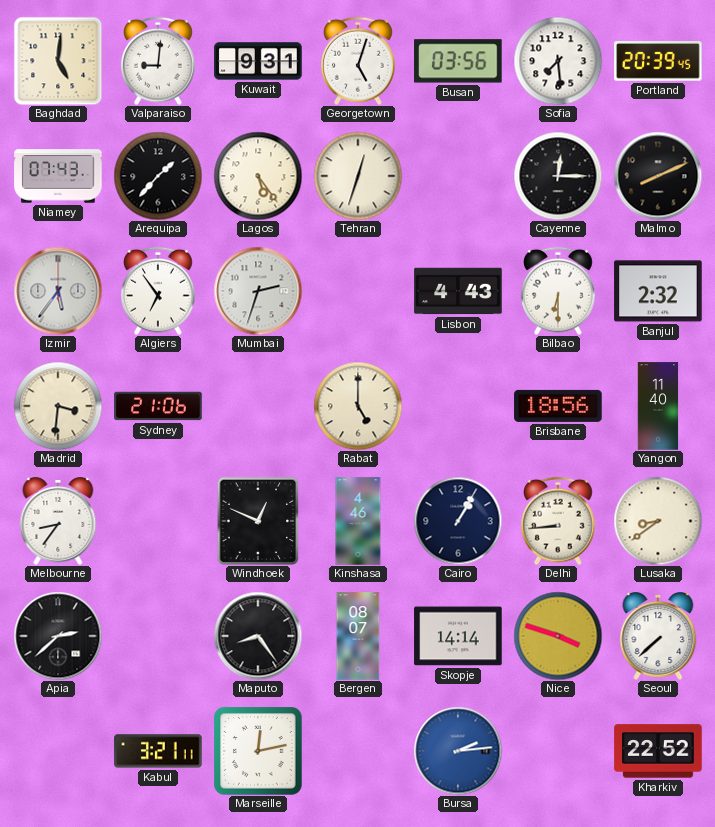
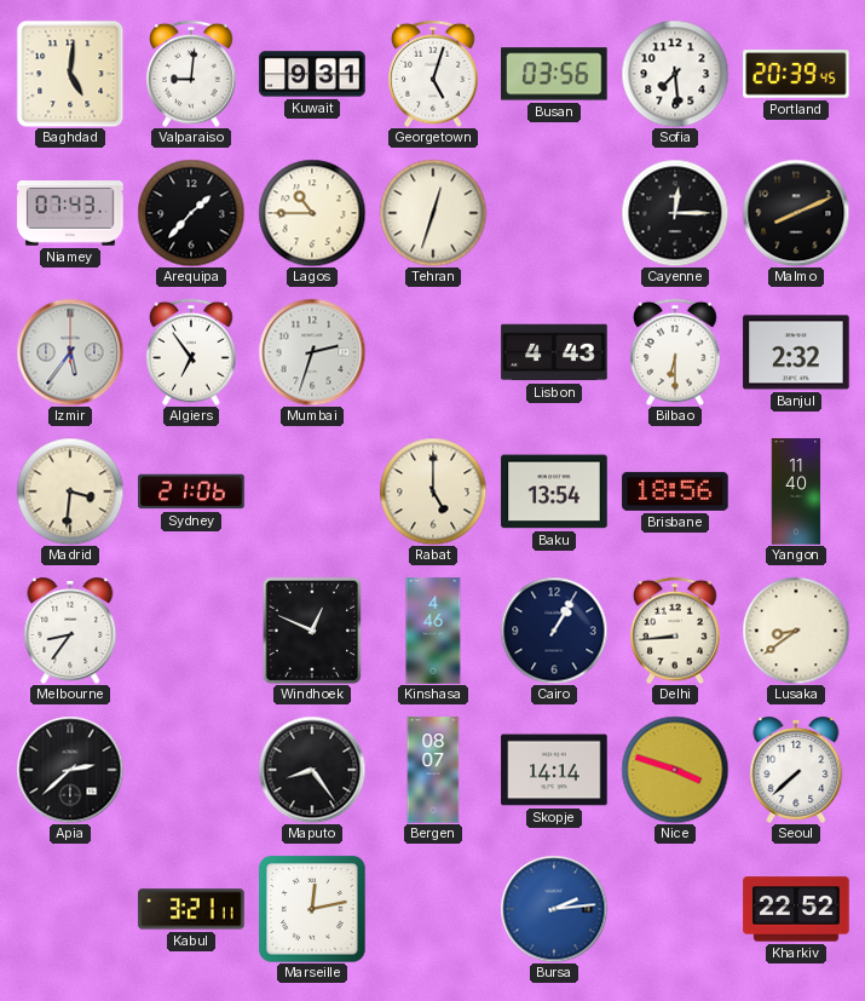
Lagos: 5:24 -> 10:45 (312, 213)
Baku: none -> 13:54 (554, 491)
